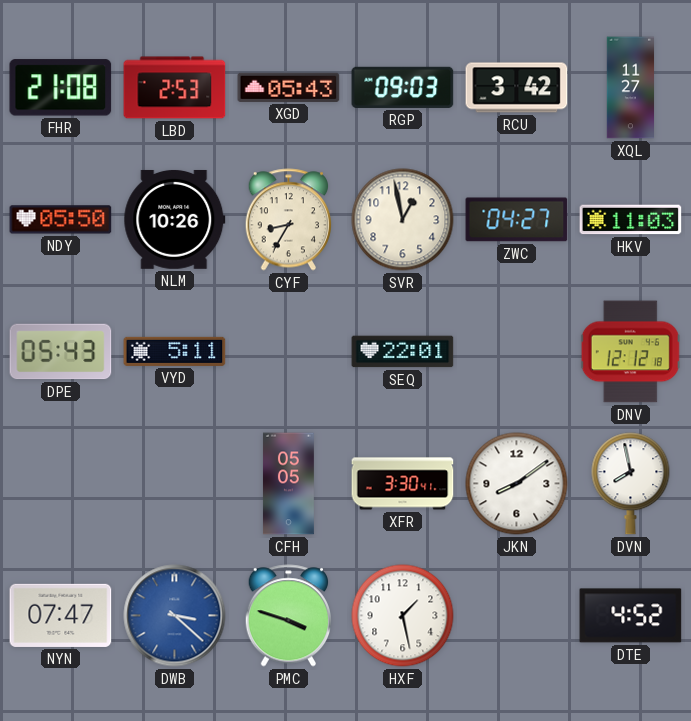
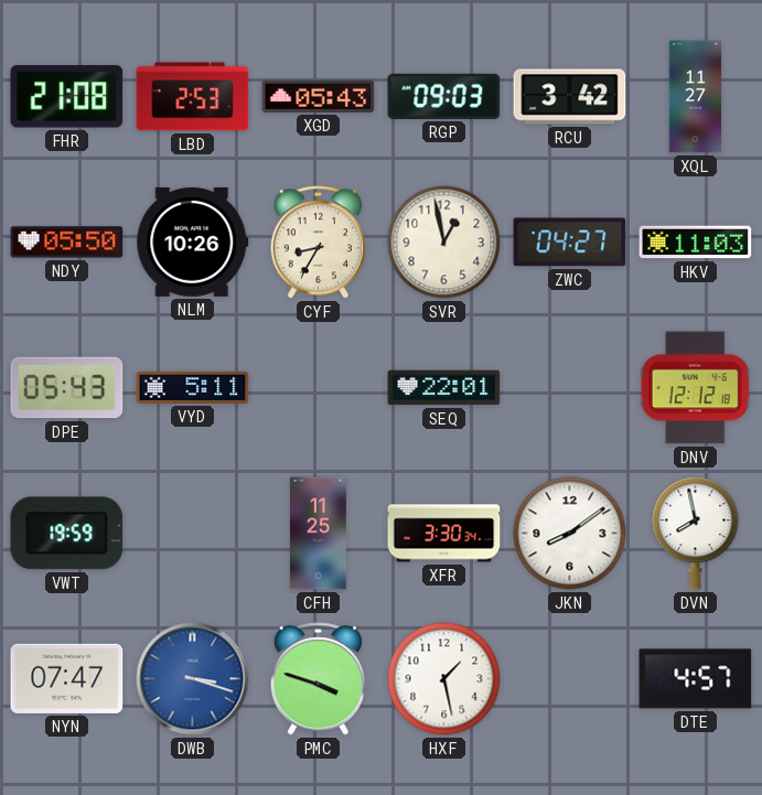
VWT: none -> 19:59 (67, 534)
CFH: 05:05 -> 11:25 (318, 534)
XFR: 3:30:41 -> 3:30:34 (444, 534)
DWB: 3:22 -> 3:18 (193, 679)
DTE: 4:52 -> 4:57 (696, 679)
